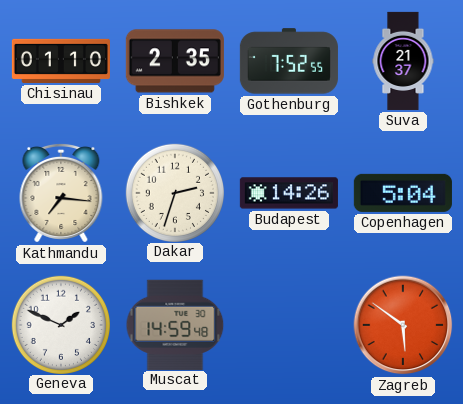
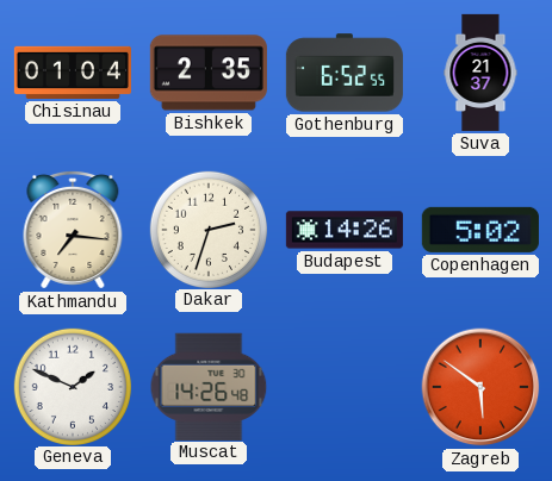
Chisinau: 01:10 -> 01:04 (73, 73)
Gothenburg: 7:52 -> 6:52 (345, 73)
Copenhagen: 5:04 -> 5:02 (480, 230)
Muscat: 14:59 -> 14:26 (209, 386)
